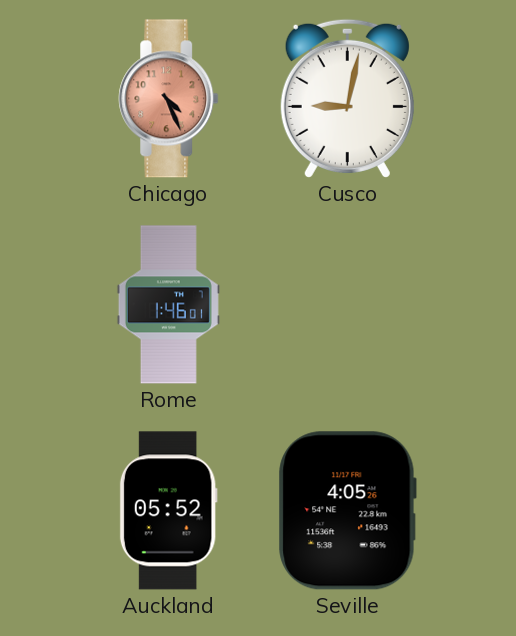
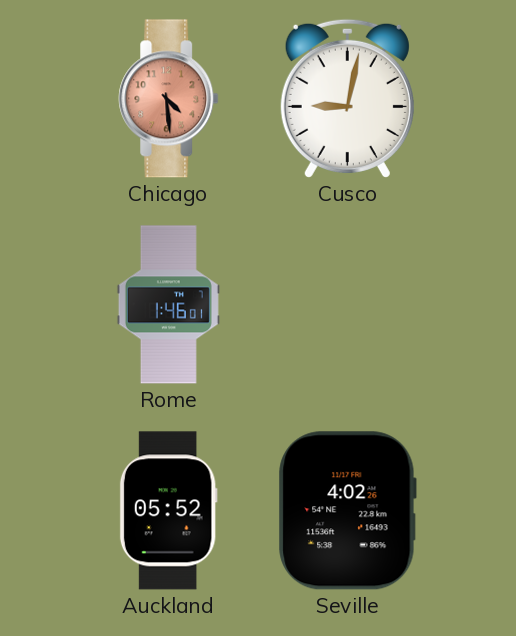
Chicago: 4:26 -> 4:29 (169, 99)
Seville: 4:05 -> 4:02 (347, 511)
